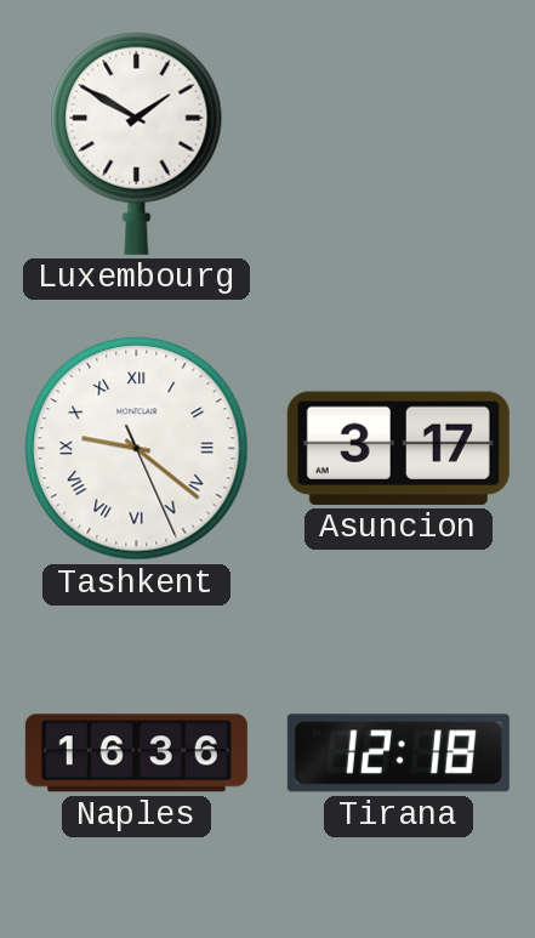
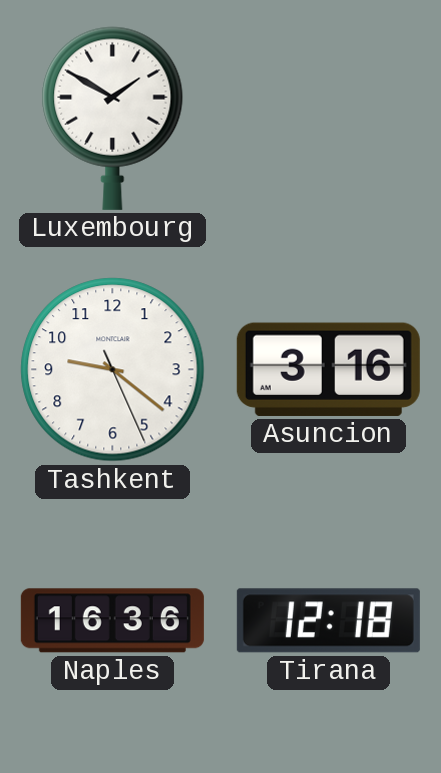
Tashkent numerals: Roman -> Arabic (113, 370)
Asuncion: 3:17 -> 3:16 (328, 369)
